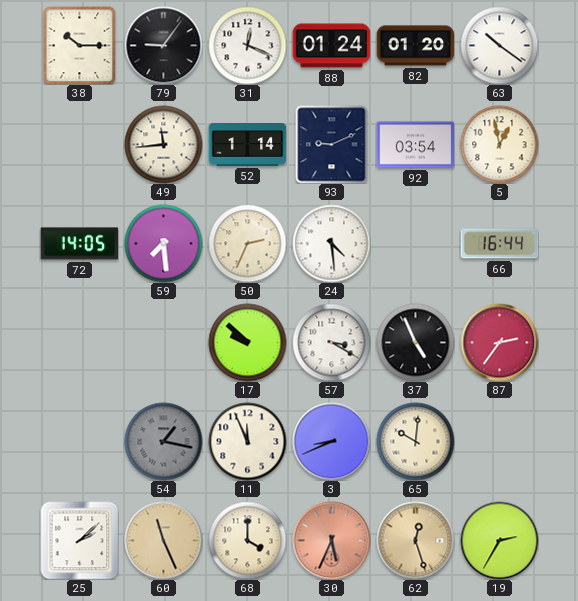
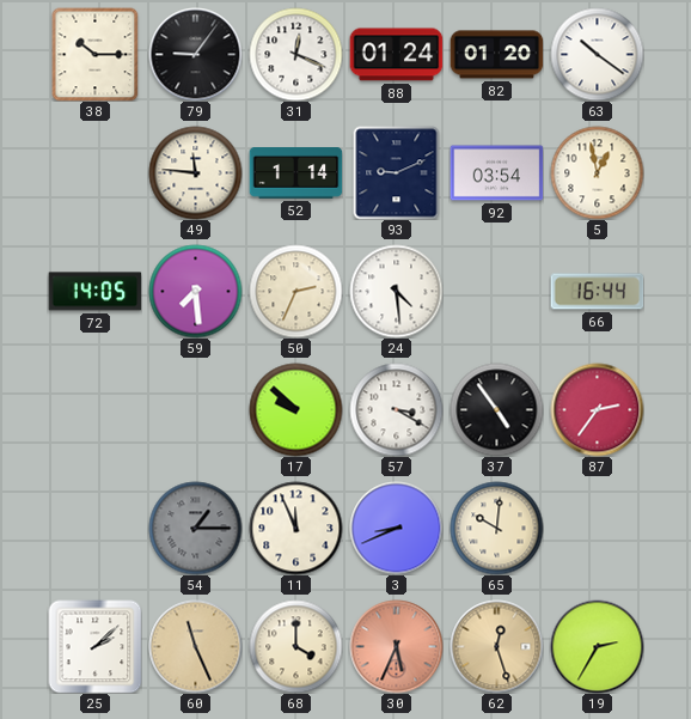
49: 11:44 -> 11:46 (195, 172)
37: 4:56 -> 4:54 (496, 409)
54: 1:17 -> 1:15 (195, 528)
